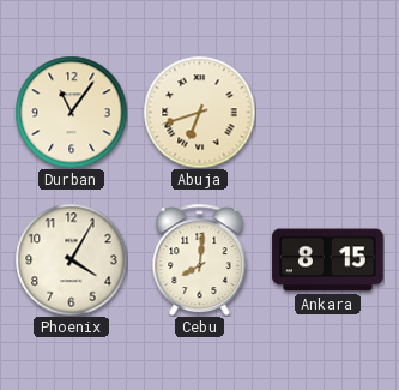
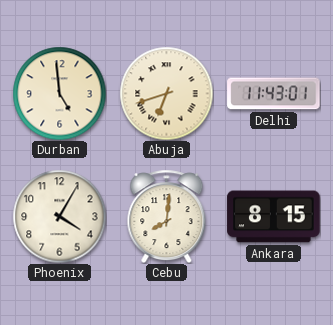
Durban: 11:06 -> 4:59 (59, 93)
Delhi: none -> 11:43 (274, 94)
